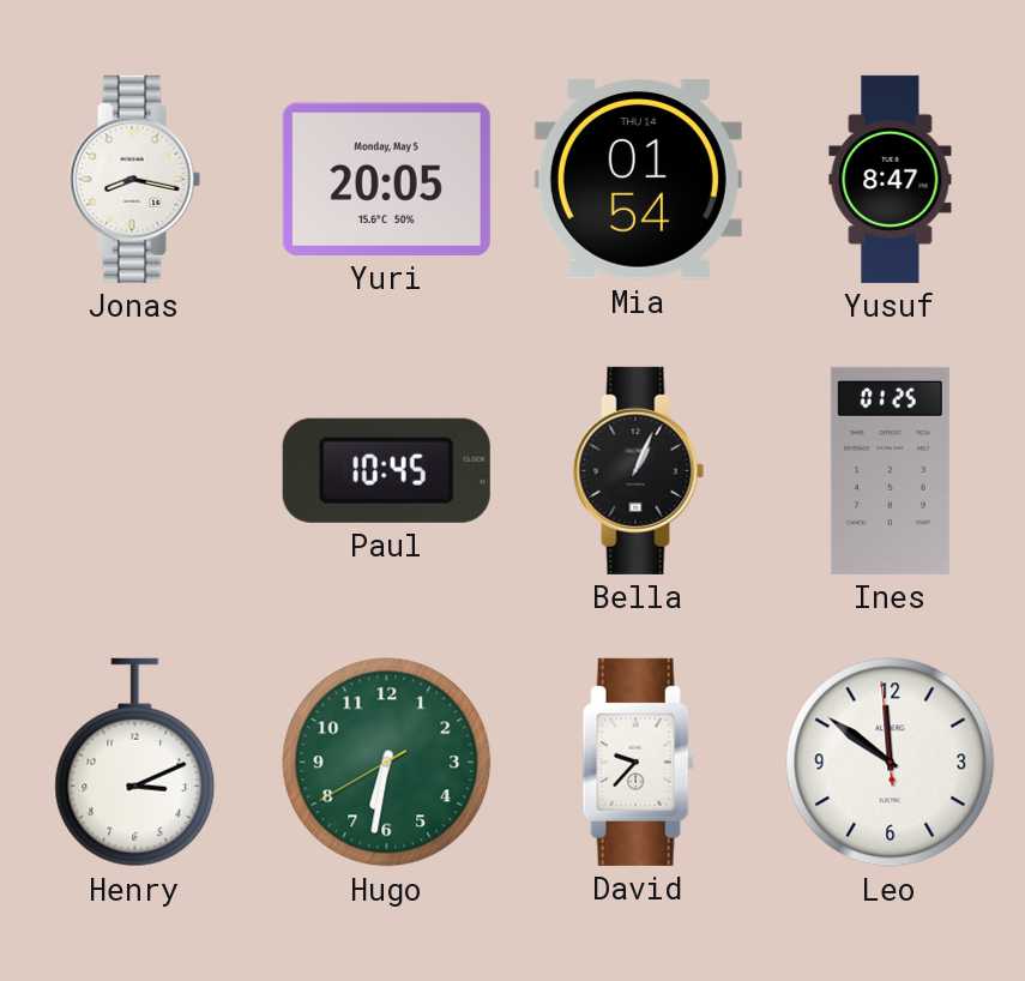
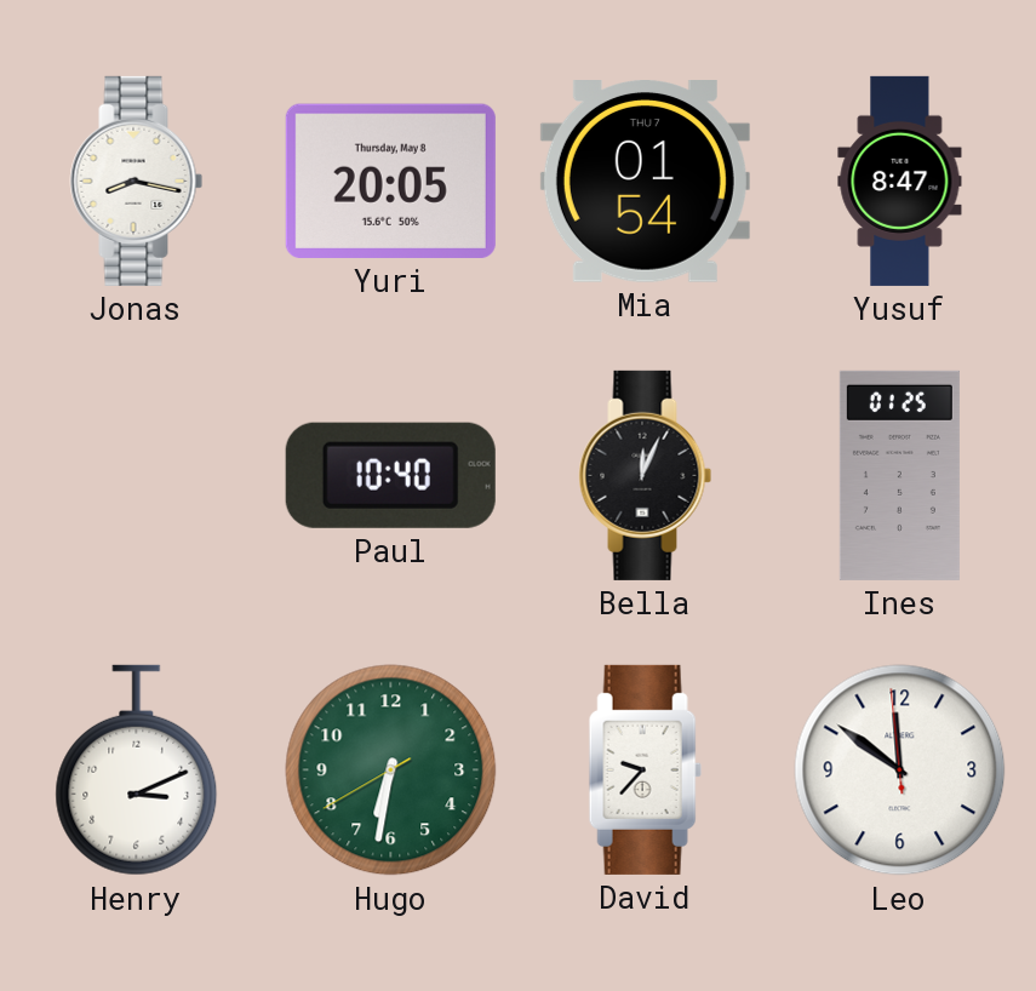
Yuri date: Monday, May 5 -> Thursday, May 8 (390, 181)
Mia date: THU 14 -> THU 7 (645, 182)
Paul: 10:45 -> 10:40 (390, 475)
Bella: 1:04 -> 12:04 (646, 475)
